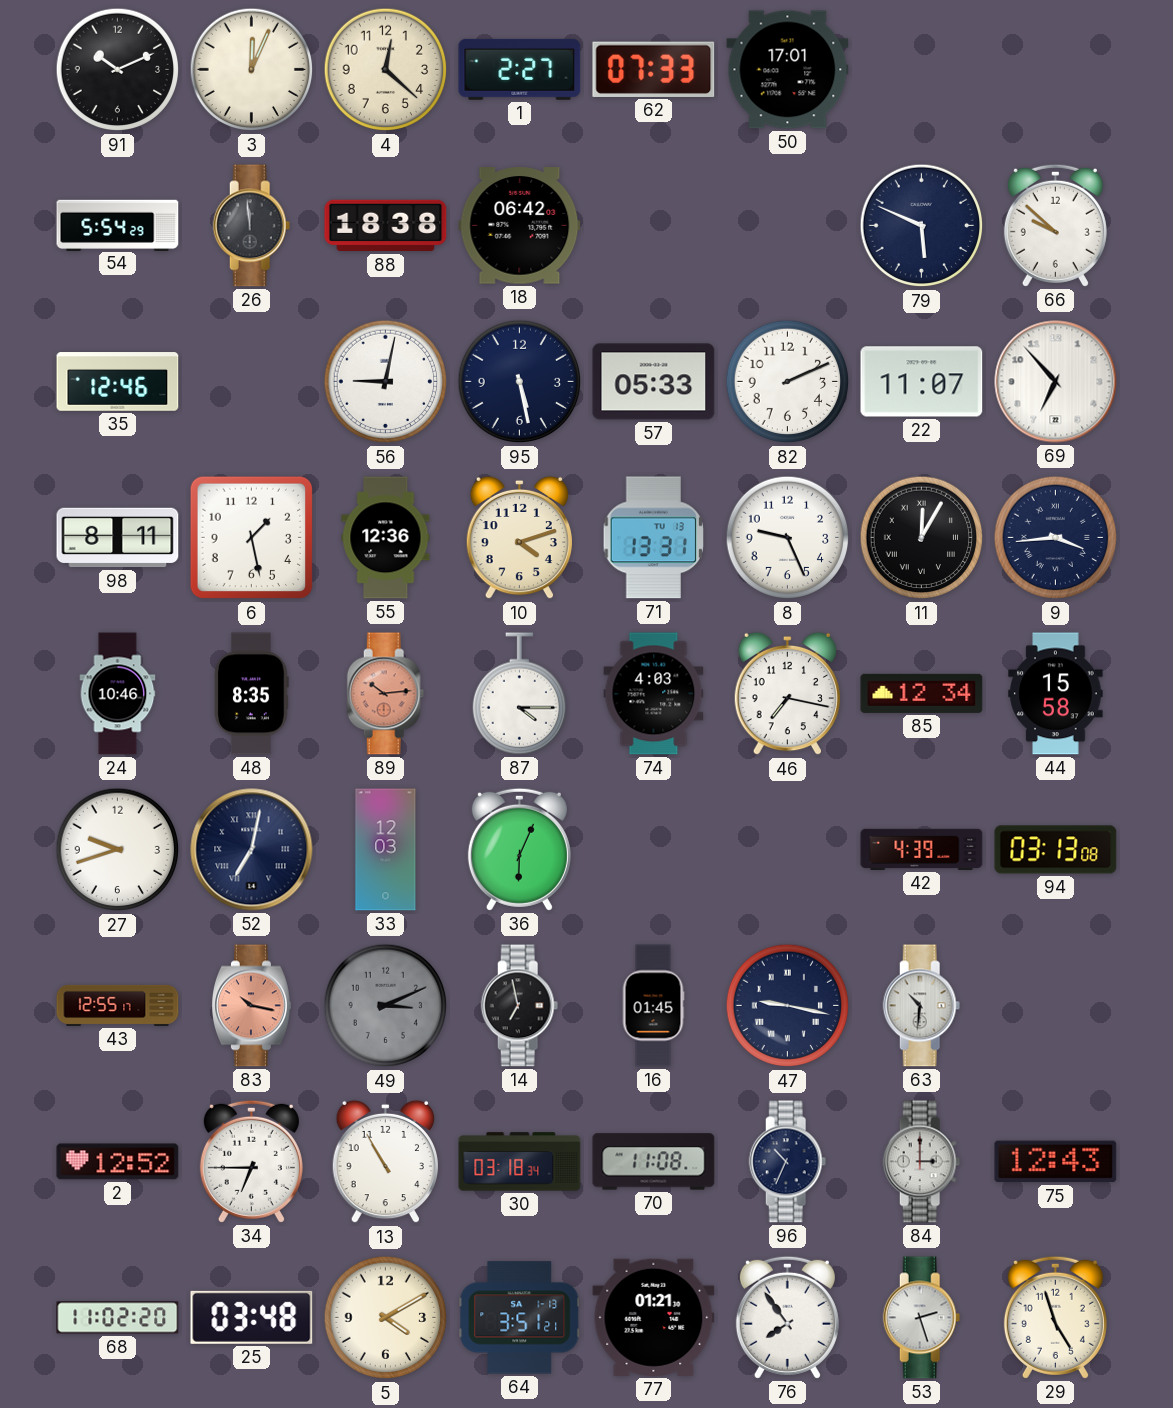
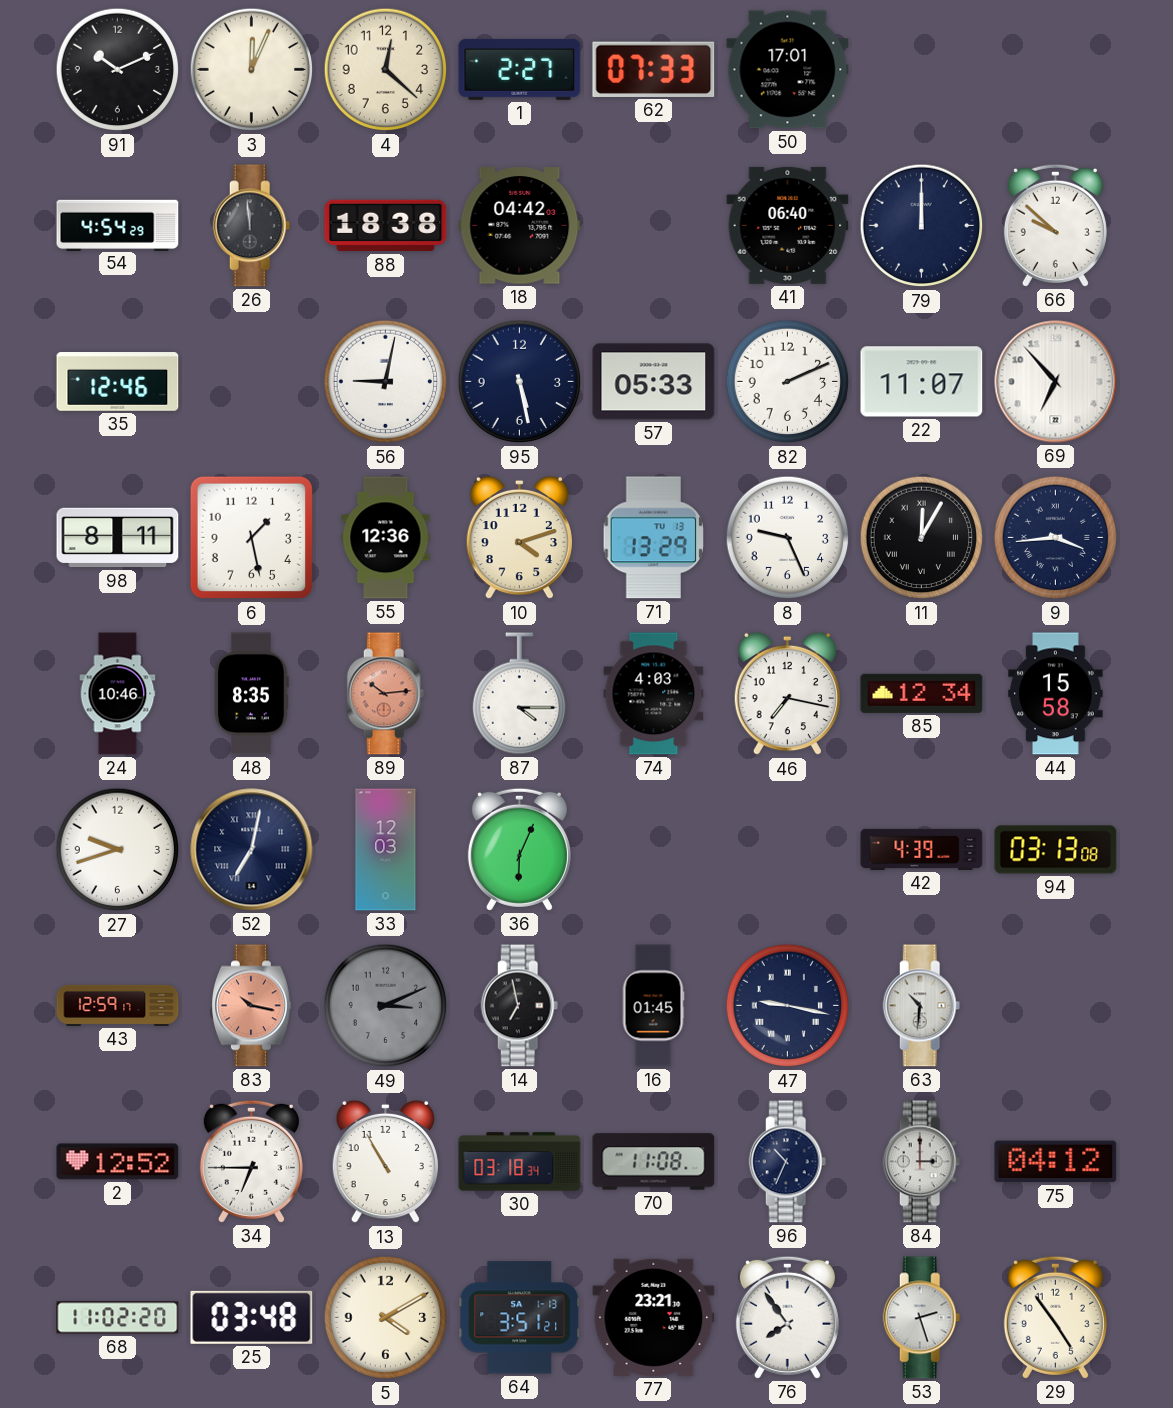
54: 5:54 -> 4:54 (118, 225)
18: 06:42 -> 04:42 (520, 226)
41: none -> 06:40 (788, 225)
79: 5:49 -> 12:00 (922, 226)
71: 13:31 -> 13:29 (653, 538)
43: 12:55 -> 12:59 (118, 1005)
75: 12:43 -> 04:12 (1056, 1162)
77: 01:21 -> 23:21 (654, 1317)
29: 4:57 -> 4:54 (1055, 1317)
